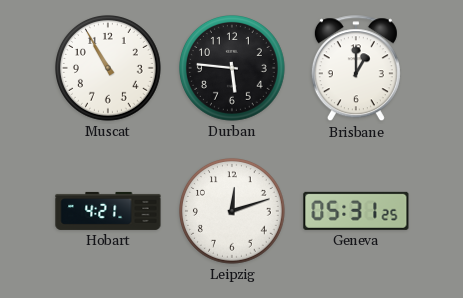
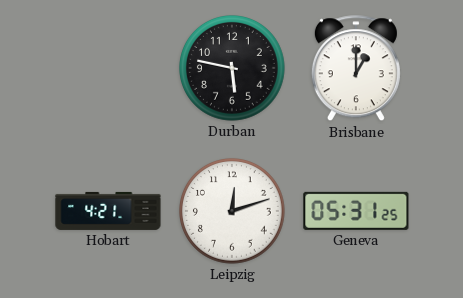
Muscat: 10:55 -> none (109, 69)
Durban: 5:46 -> 5:47 (233, 69)
